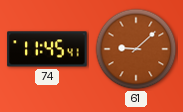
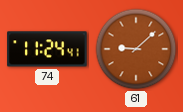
74: 11:45 -> 11:24 (47, 49)
